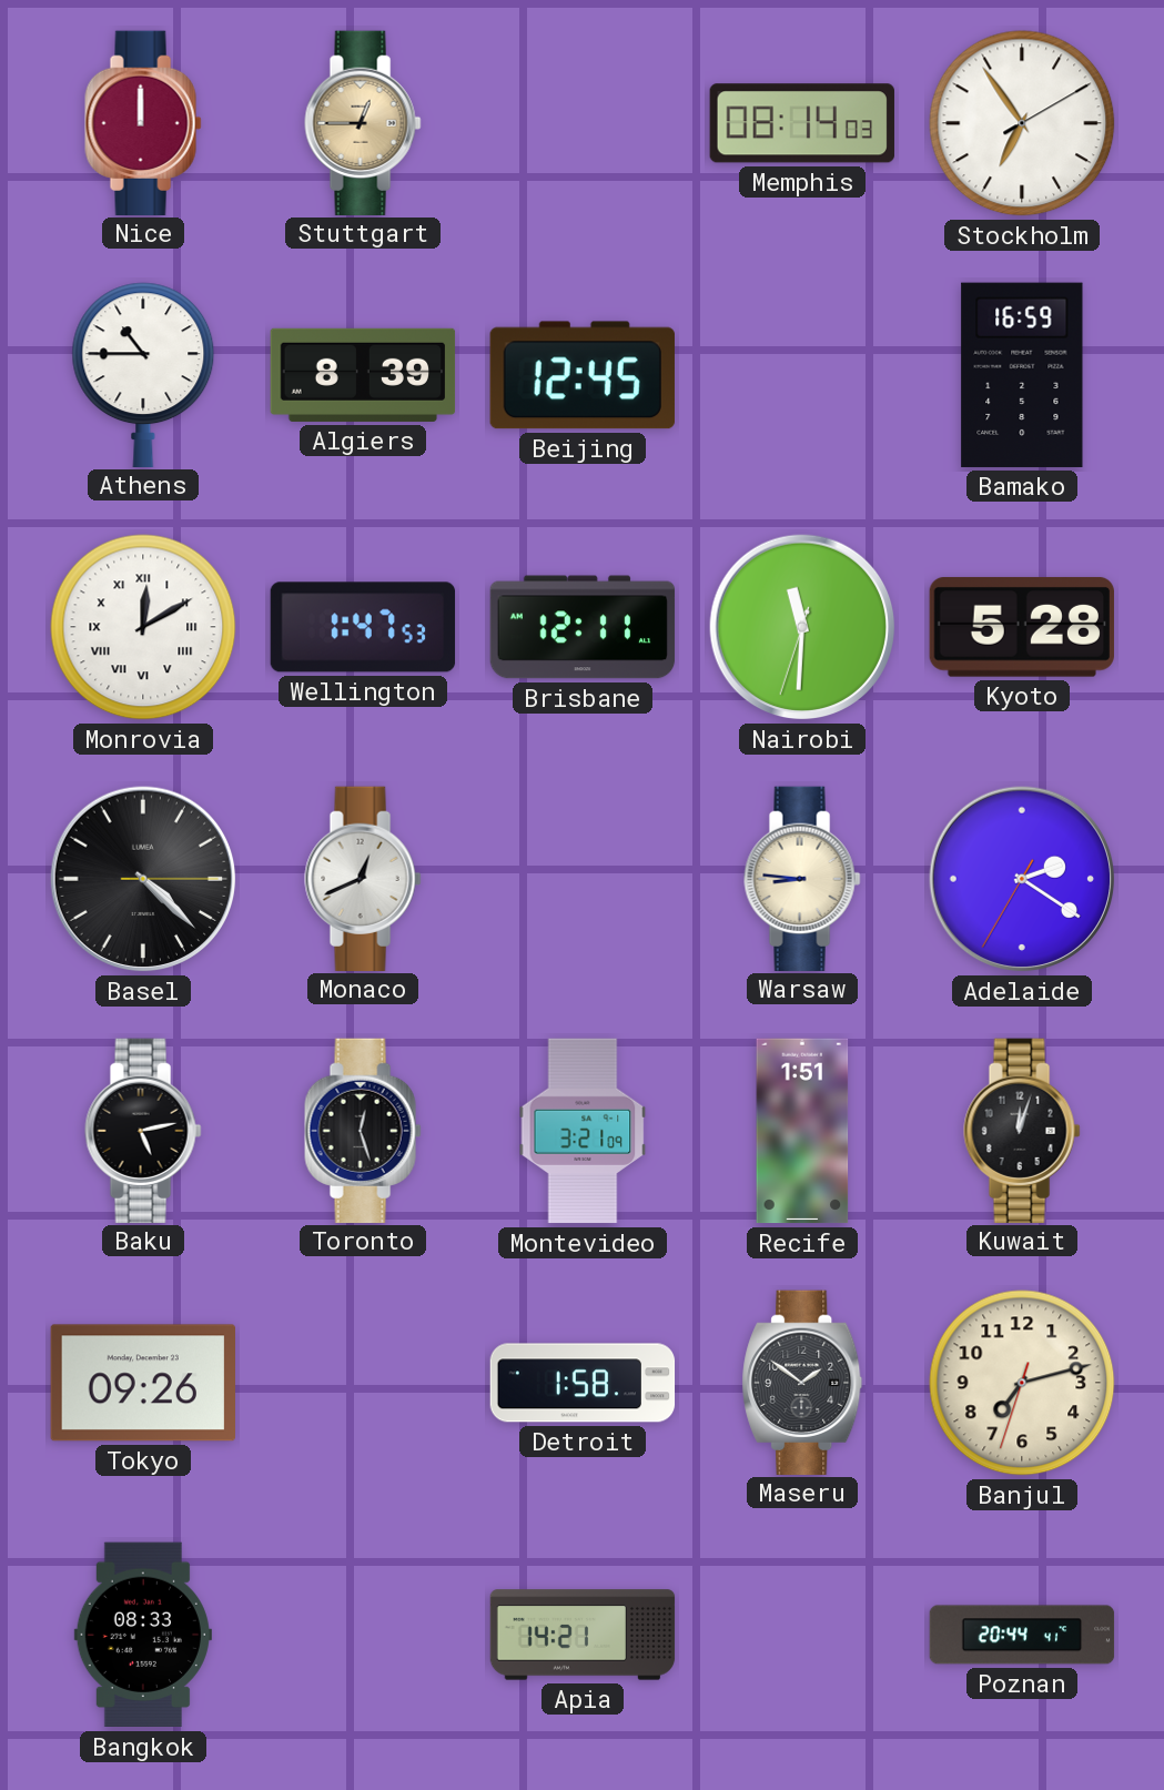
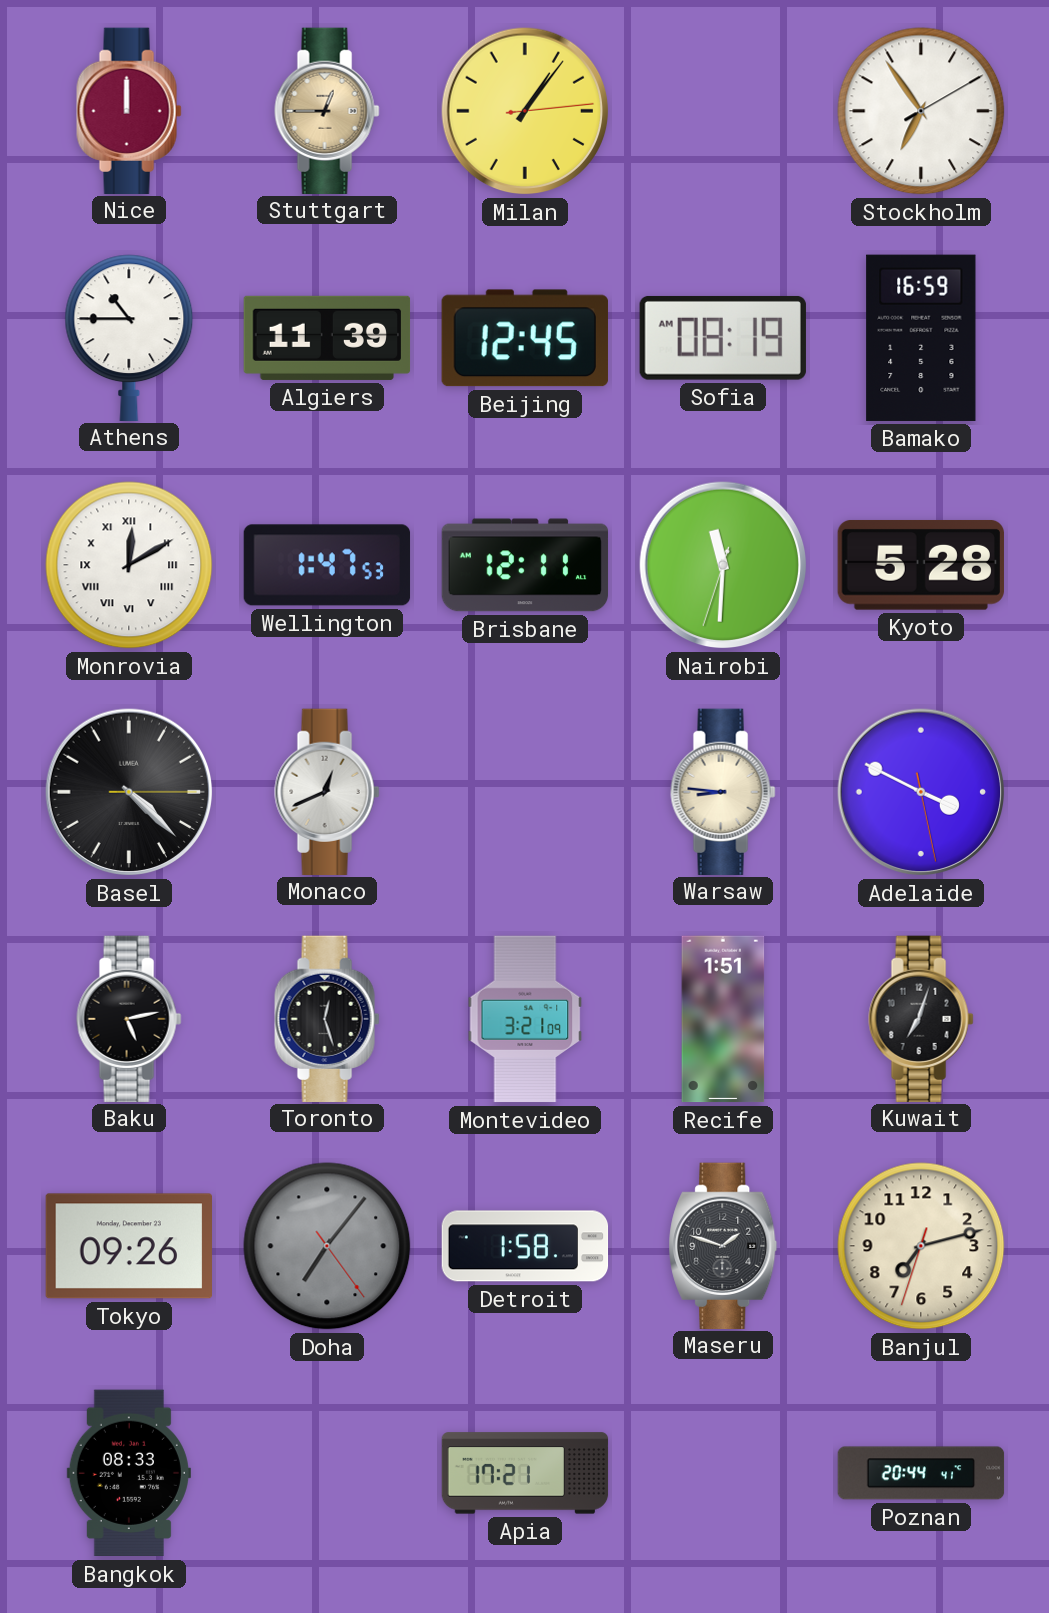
Milan: none -> 1:06 (525, 111)
Memphis: 08:14 -> none (802, 123)
Algiers: 8:39 -> 11:39 (327, 338)
Sofia: none -> 08:19 (723, 338)
Adelaide: 2:20 -> 3:49 (921, 792)
Kuwait: 12:03 -> 7:03 (921, 1018)
Doha: none -> 7:06 (327, 1246)
Maseru: 1:51 -> 1:48 (723, 1245)
Apia: 14:21 -> 17:21 (525, 1473)
